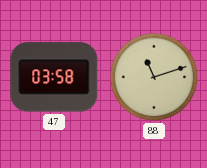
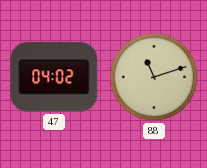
47: 03:58 -> 04:02 (54, 77)
